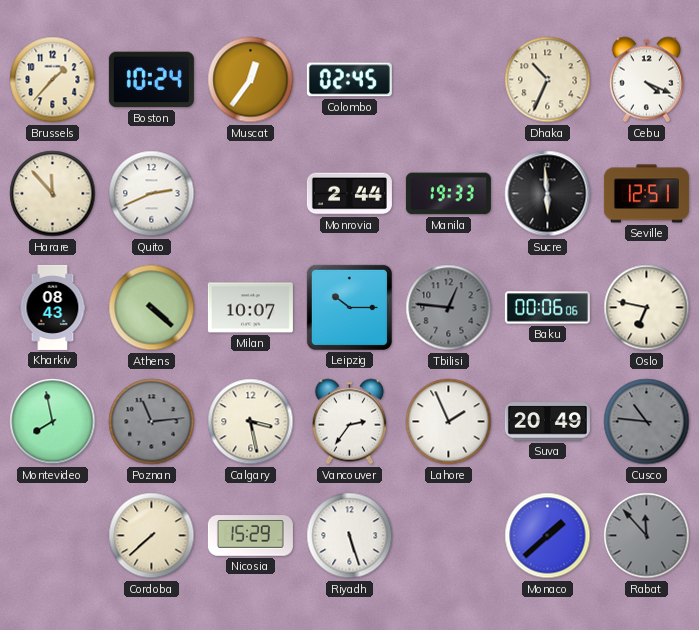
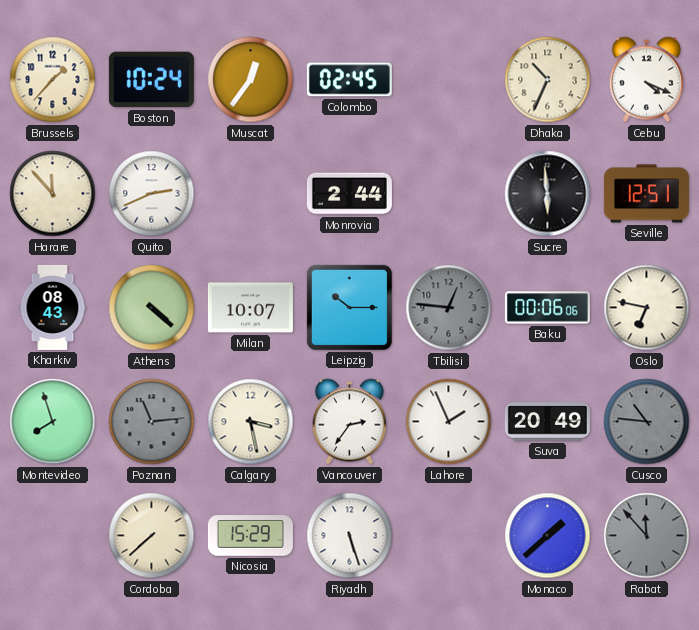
Manila: 19:33 -> none (448, 194)
Montevideo: 7:58 -> 7:57 (53, 422)
